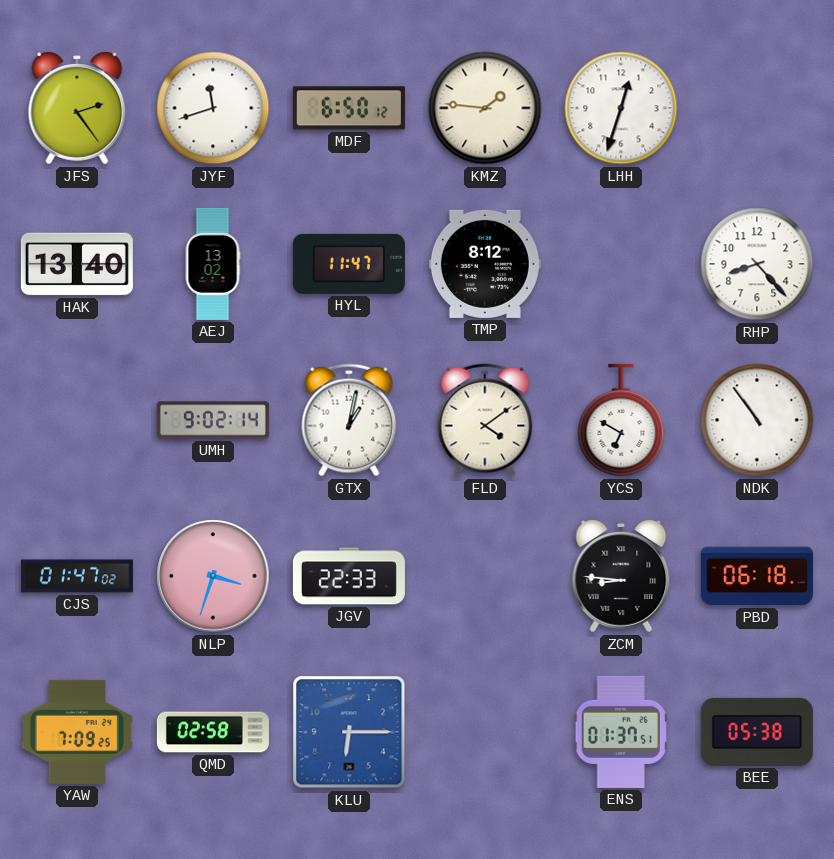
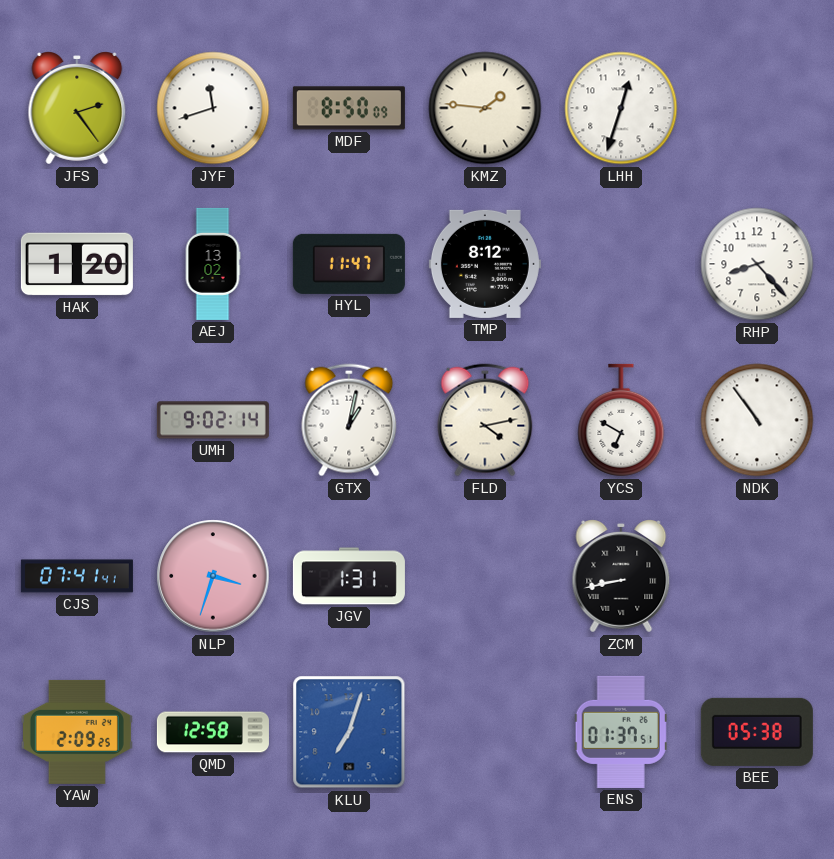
MDF: 6:50 -> 8:50 (349, 108)
HAK: 13:40 -> 1:20 (77, 264)
FLD: 4:09 -> 4:13 (485, 420)
CJS: 01:47 -> 07:41 (77, 576)
JGV: 22:33 -> 1:31 (349, 576)
ZCM: 8:46 -> 8:43 (621, 576)
PBD: 06:18 -> none (757, 576)
YAW: 7:09 -> 2:09 (77, 732)
QMD: 02:58 -> 12:58 (213, 732)
KLU: 6:15 -> 7:03 (349, 732)
